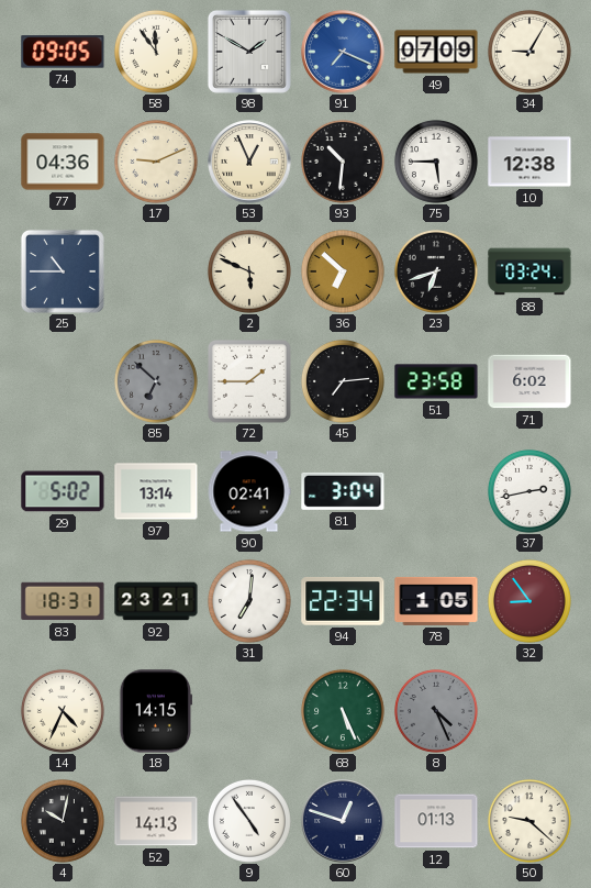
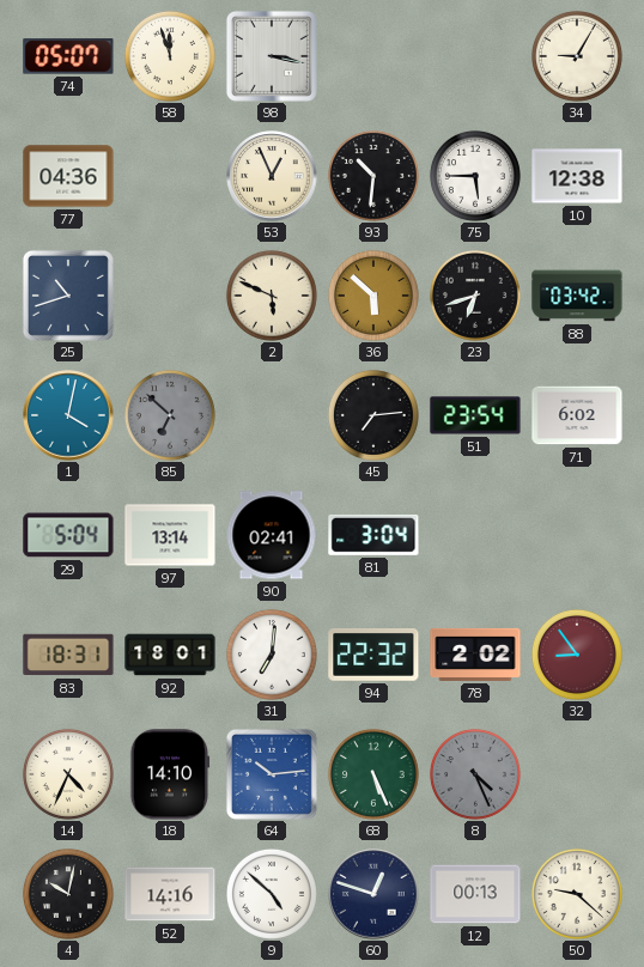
74: 09:05 -> 05:07 (68, 56)
58: 11:54 -> 11:57 (170, 56)
98: 1:50 -> 3:17 (272, 56)
91: 7:19 -> none (343, 52)
49: 07:09 -> none (436, 52)
17: 9:11 -> none (156, 162)
25: 10:45 -> 10:42 (68, 296)
36: 6:52 -> 5:52 (373, 296)
88: 03:24 -> 03:42 (577, 296)
1: none -> 4:02 (68, 415)
72: 1:45 -> none (249, 381)
51: 23:58 -> 23:54 (475, 415)
29: 5:02 -> 5:04 (68, 535)
37: 2:43 -> none (529, 491)
92: 23:21 -> 18:01 (170, 655)
94: 22:34 -> 22:32 (373, 655)
78: 1:05 -> 2:02 (475, 655)
18: 14:15 -> 14:10 (170, 774)
64: none -> 10:14 (272, 774)
52: 14:13 -> 14:16 (170, 894)
9: 4:54 -> 4:52 (272, 894)
12: 01:13 -> 00:13 (475, 894)
